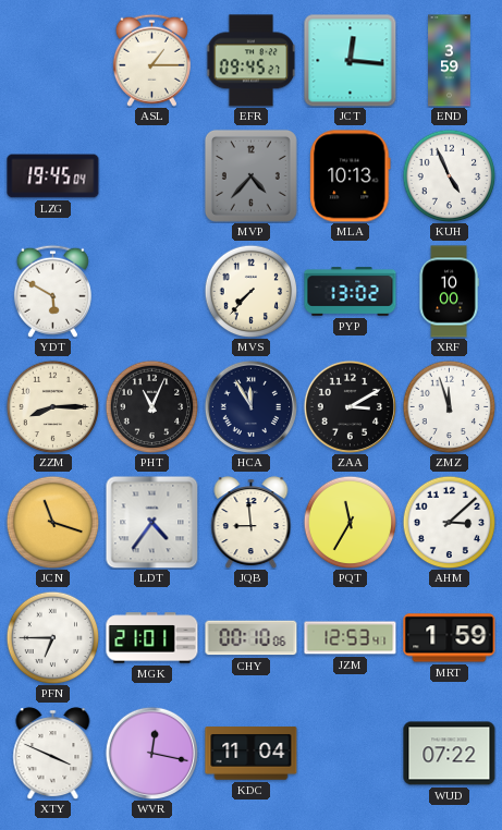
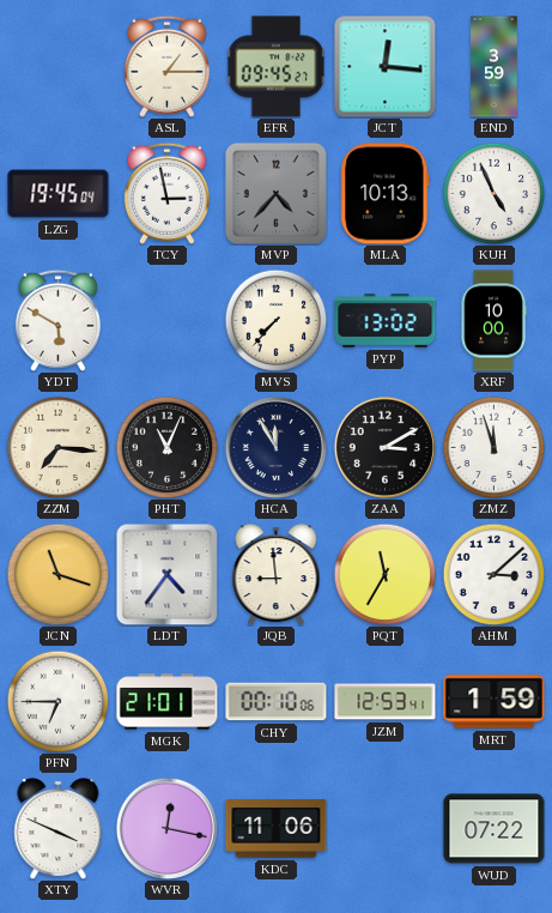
TCY: none -> 2:58 (166, 193)
ZZM: 8:15 -> 7:16 (57, 447)
KDC: 11:04 -> 11:06 (277, 829)
